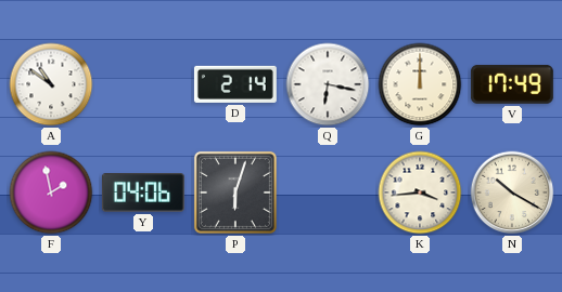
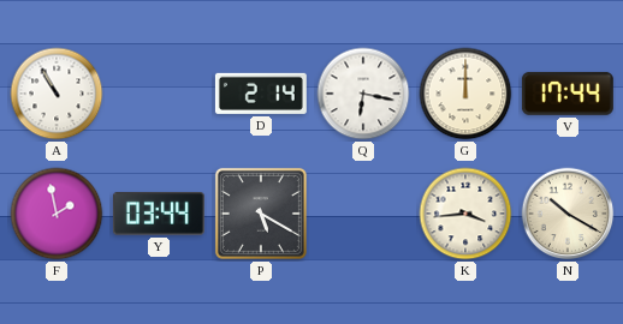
A: 10:51 -> 10:55 (57, 94)
V: 17:49 -> 17:44 (568, 94)
Y: 04:06 -> 03:44 (159, 214)
P: 6:03 -> 5:20 (261, 214)
